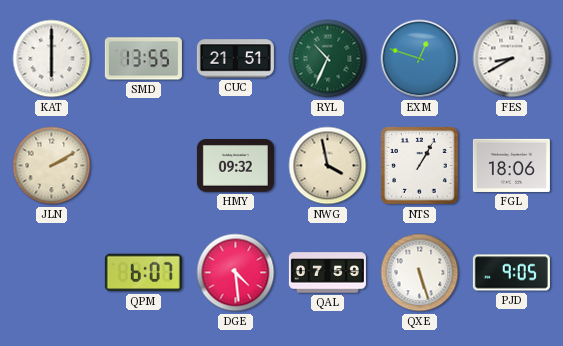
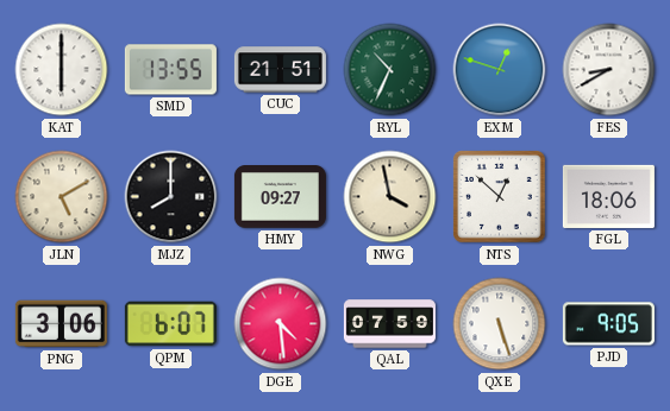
JLN: 2:10 -> 5:10 (62, 197)
MJZ: none -> 8:00 (171, 197)
HMY: 09:32 -> 09:27 (280, 197)
NTS: 1:05 -> 12:52 (500, 197)
PNG: none -> 3:06 (61, 324)
